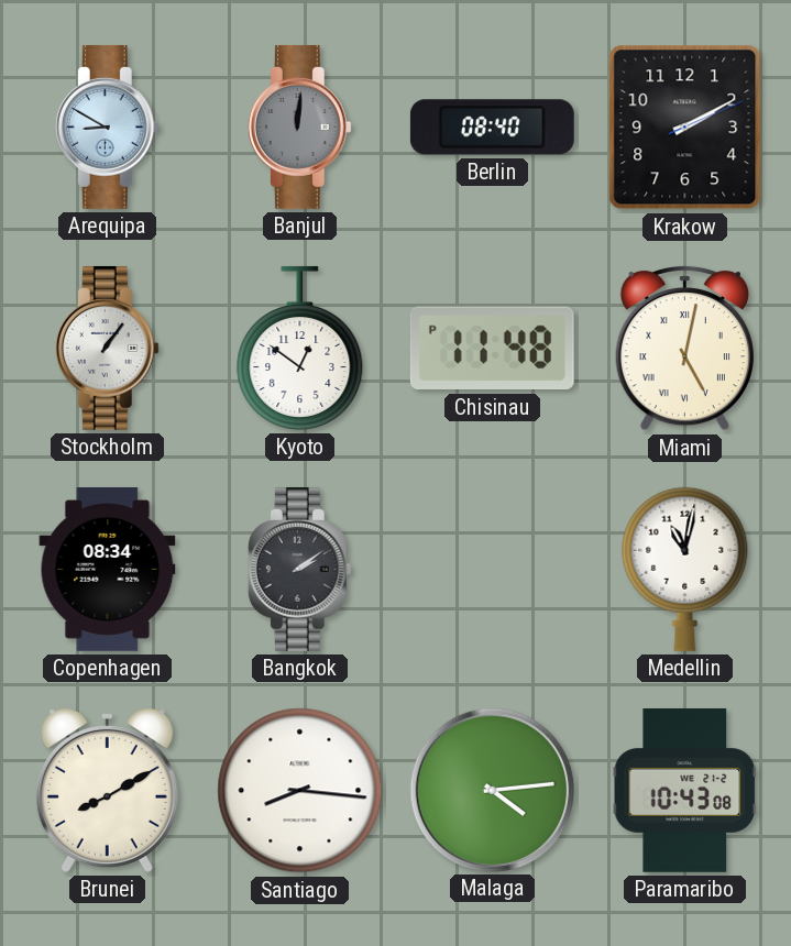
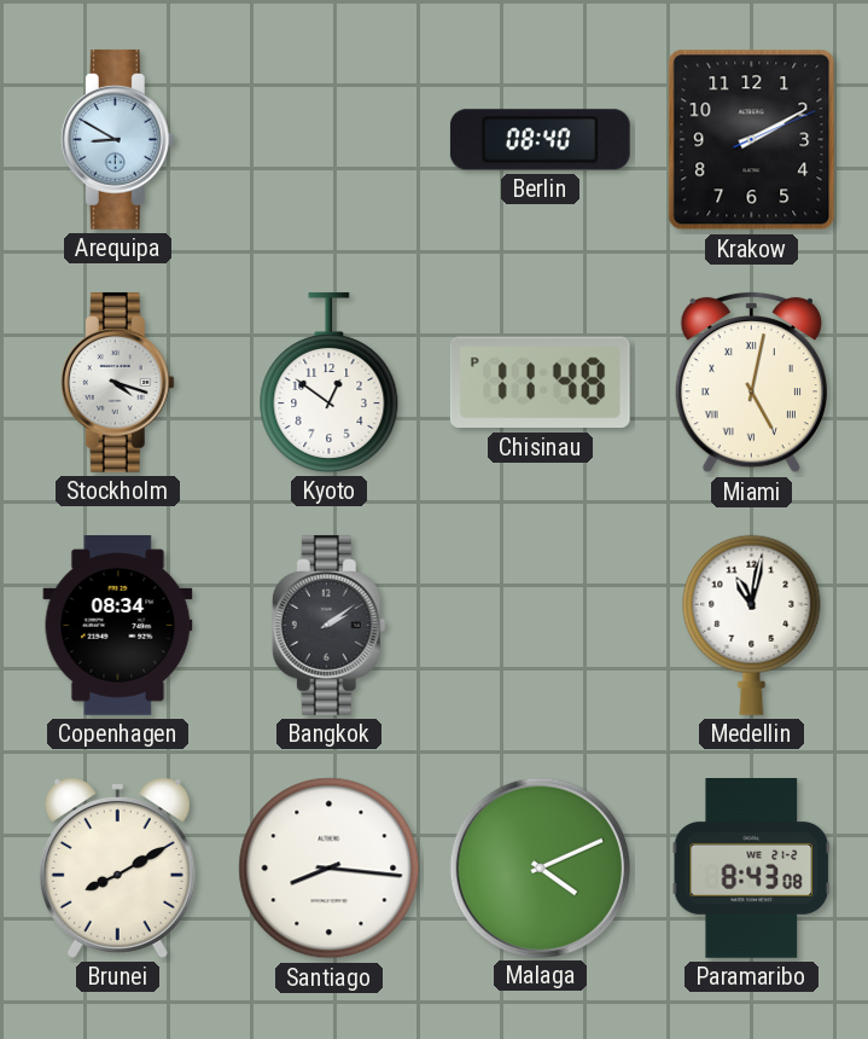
Banjul: 12:01 -> none (299, 127)
Stockholm: 1:06 -> 4:18 (117, 382)
Malaga: 4:14 -> 4:11 (540, 867)
Paramaribo: 10:43 -> 8:43 (752, 869)
